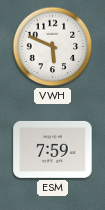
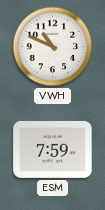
VWH: 5:49 -> 10:49 (53, 47)
